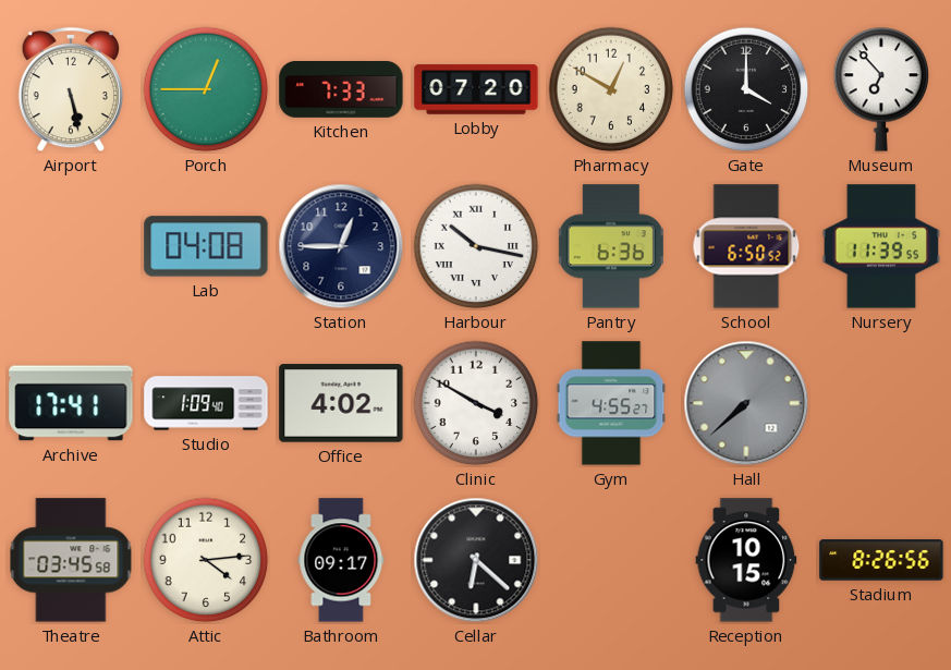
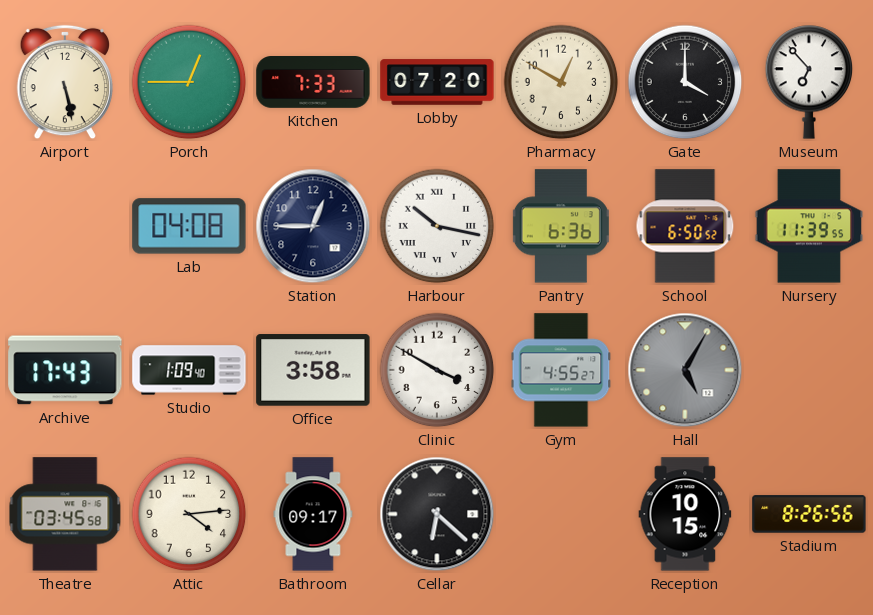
Archive: 17:41 -> 17:43 (65, 370)
Office: 4:02 -> 3:58 (313, 370)
Hall: 7:38 -> 5:05 (685, 370)
